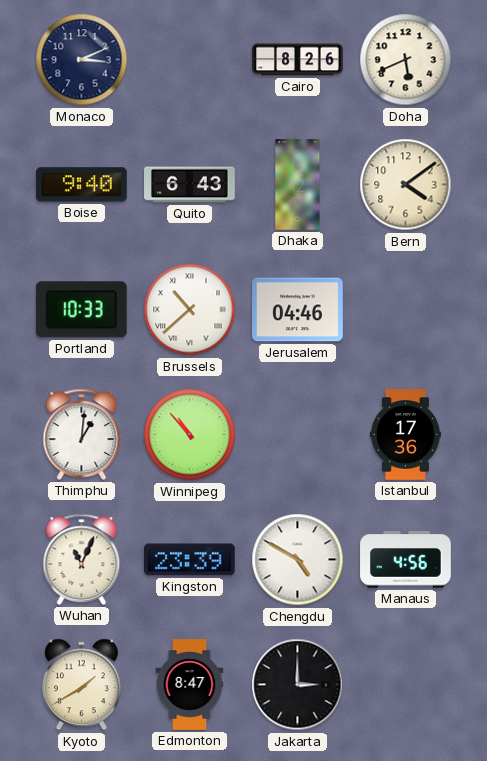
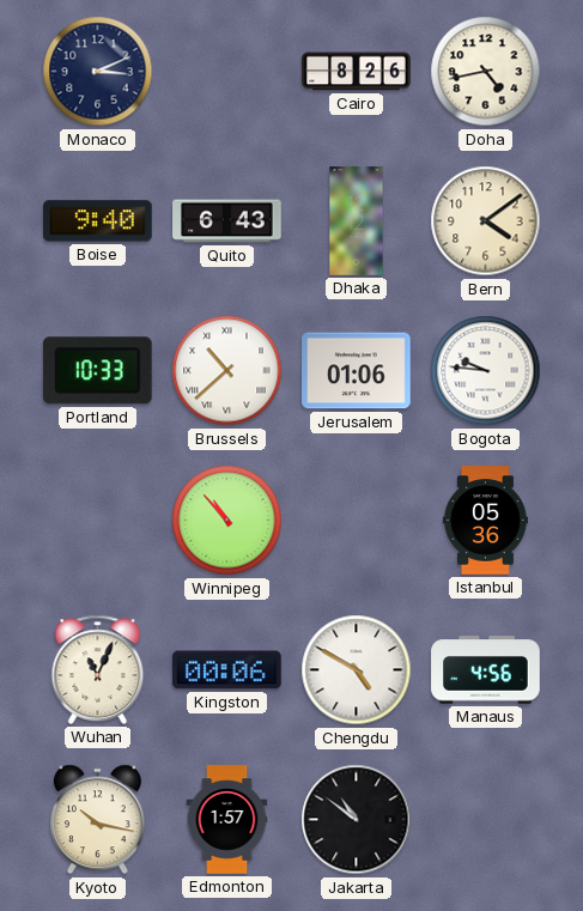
Doha: 5:41 -> 4:43 (486, 72)
Jerusalem: 04:46 -> 01:06 (357, 371)
Bogota: none -> 9:46 (486, 371)
Thimphu: 1:01 -> none (82, 434)
Istanbul: 17:36 -> 05:36 (485, 521)
Kingston: 23:39 -> 00:06 (227, 670)
Kyoto: 1:40 -> 10:17 (97, 820)
Edmonton: 8:47 -> 1:57 (227, 820)
Jakarta: 3:00 -> 10:51 (357, 820)
